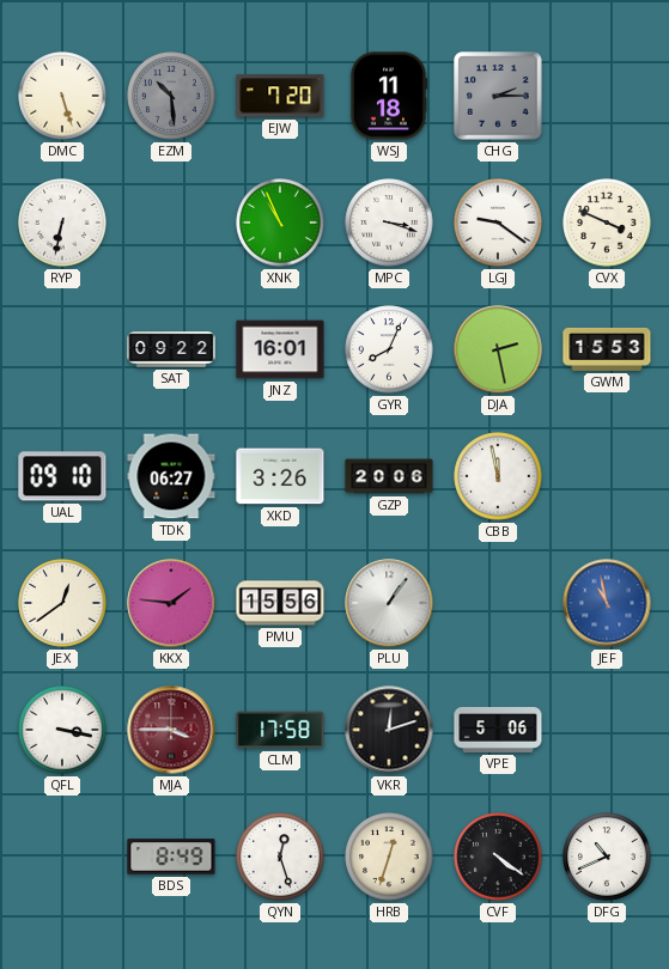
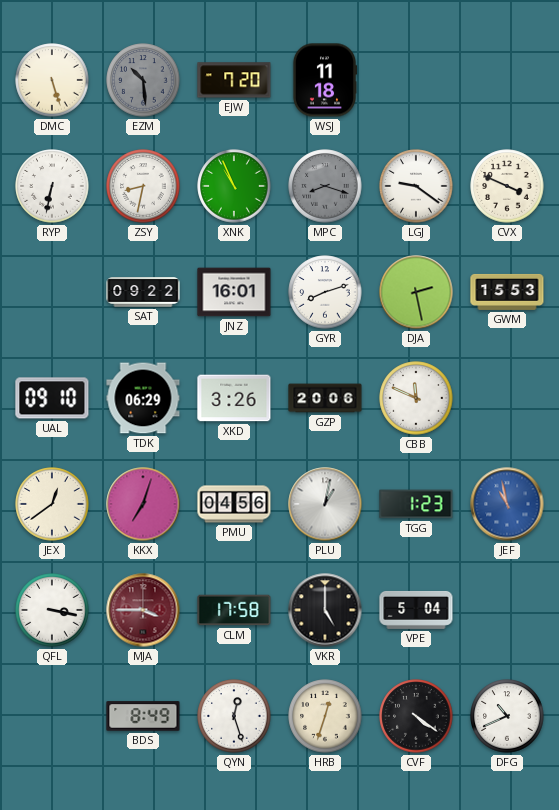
CHG: 2:15 -> none (498, 96)
ZSY: none -> 8:32 (143, 186)
MPC: 3:18 -> 8:18 (325, 186)
MPC dial: white -> grey (325, 186)
GYR: 8:04 -> 8:12 (325, 292)
TDK: 06:27 -> 06:29 (143, 398)
CBB: 11:58 -> 11:49 (416, 398)
KKX: 1:46 -> 7:03 (143, 504)
PMU: 15:56 -> 04:56 (234, 504)
PLU: 1:06 -> 1:02 (325, 504)
TGG: none -> 1:23 (416, 504)
VKR: 12:12 -> 5:00 (325, 610)
VPE: 5:06 -> 5:04 (416, 610)
